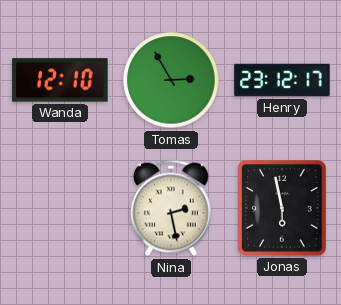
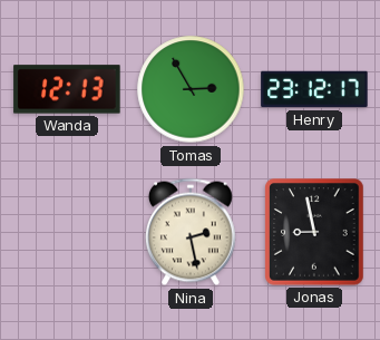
Wanda: 12:10 -> 12:13 (67, 89)
Jonas: 5:58 -> 8:58 (314, 232)
